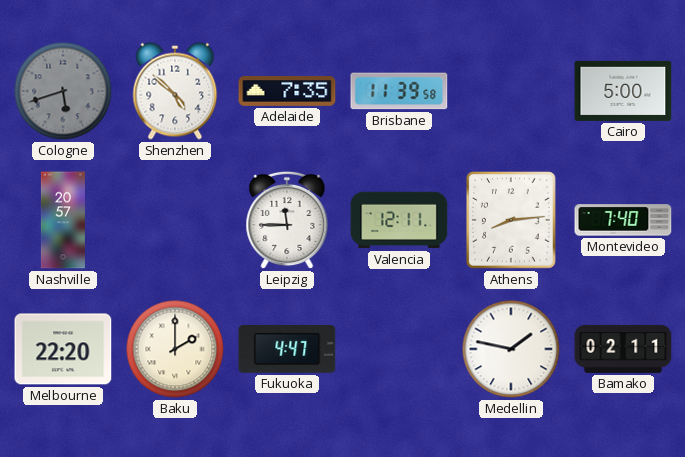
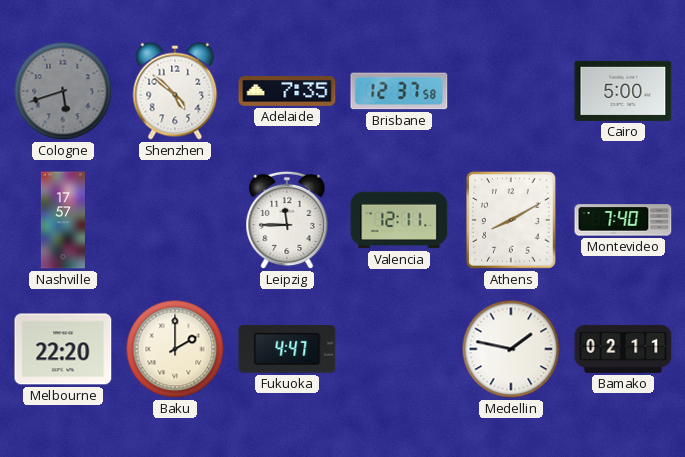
Brisbane: 11:39 -> 12:37 (399, 91)
Nashville: 20:57 -> 17:57 (63, 220)
Athens: 8:14 -> 8:10 (511, 220)
